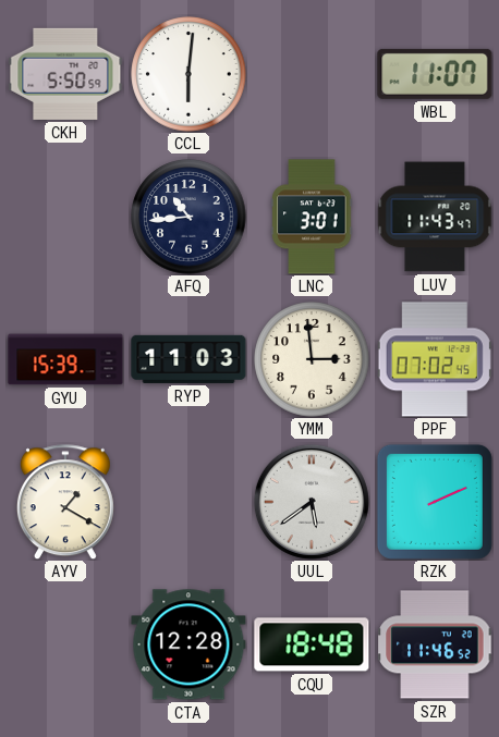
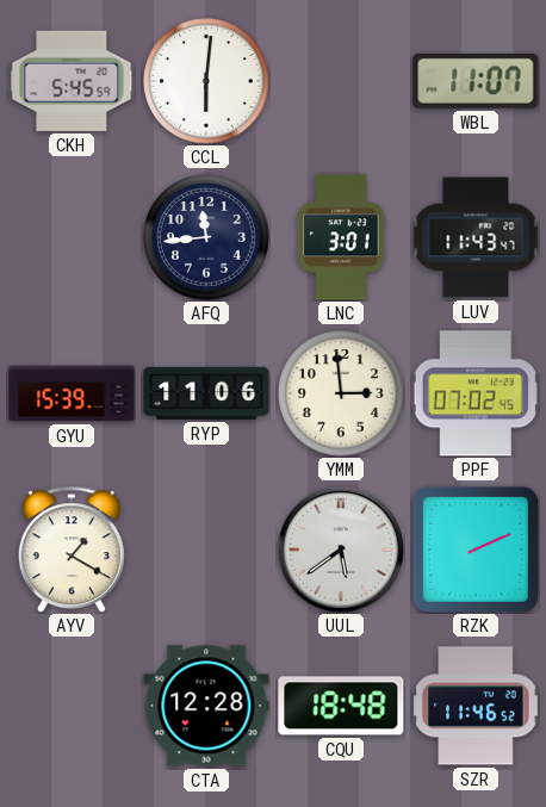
CKH: 5:50 -> 5:45 (72, 81)
AFQ: 10:44 -> 11:44 (206, 237)
RYP: 11:03 -> 11:06 (206, 393)
